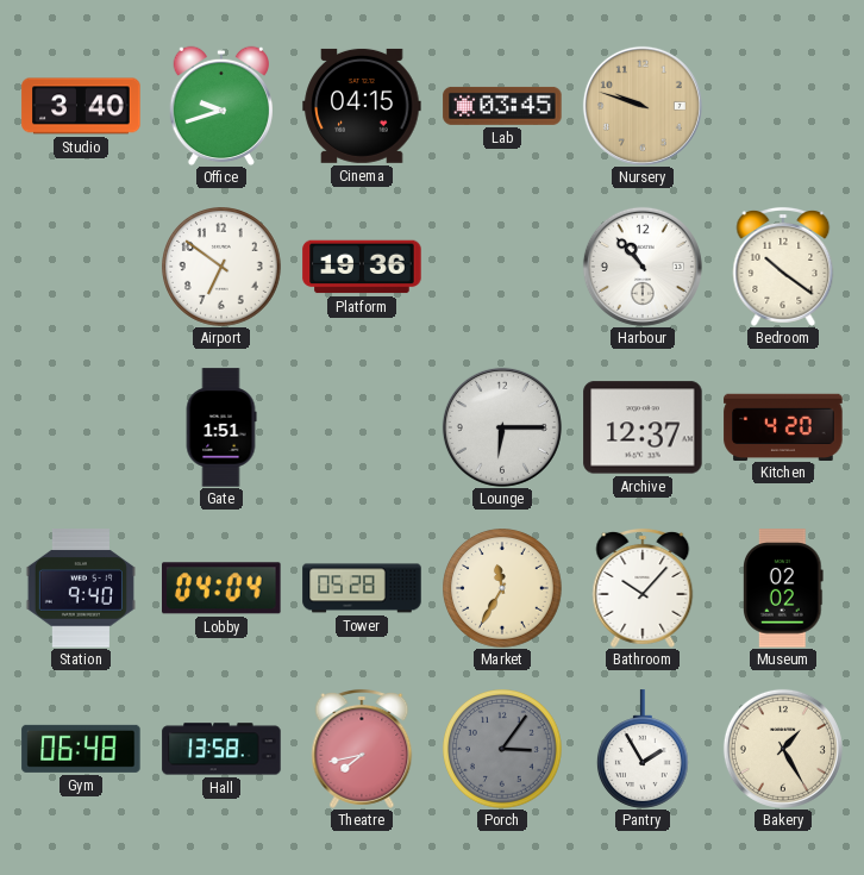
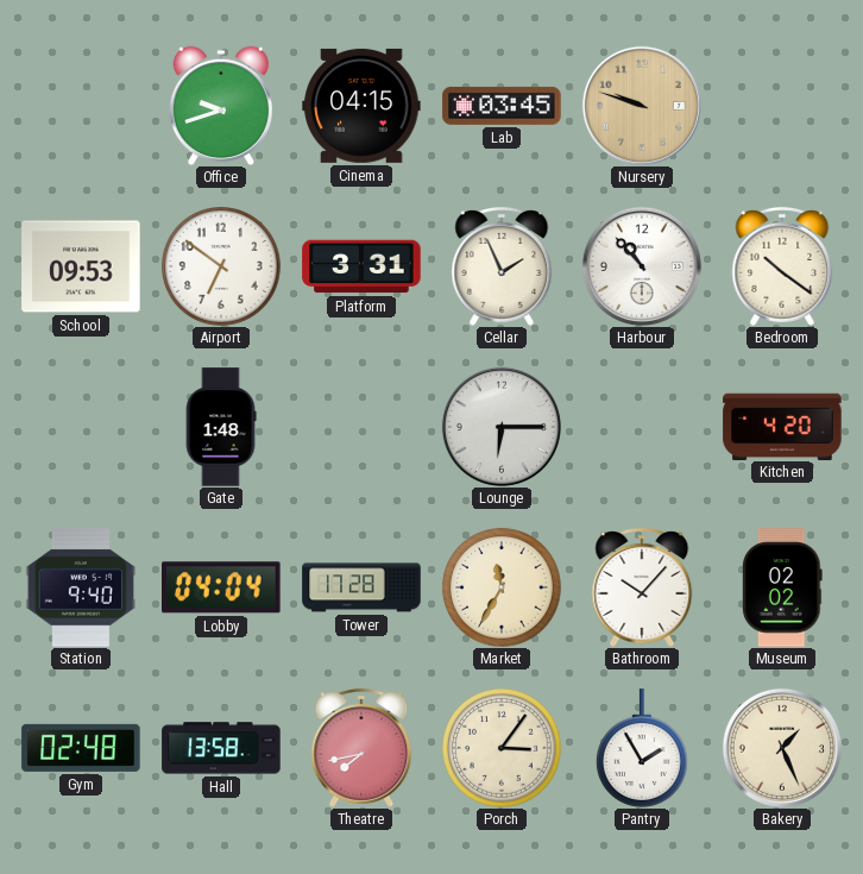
Studio: 3:40 -> none (81, 106)
School: none -> 09:53 (81, 266)
Platform: 19:36 -> 3:31 (361, 266)
Cellar: none -> 1:56 (502, 266)
Gate: 1:51 -> 1:48 (221, 427)
Archive: 12:37 -> none (643, 427)
Tower: 05:28 -> 17:28 (361, 587)
Gym: 06:48 -> 02:48 (81, 748)
Porch dial: grey -> cream (503, 749)
Bakery: 1:25 -> 1:26 (782, 748)
